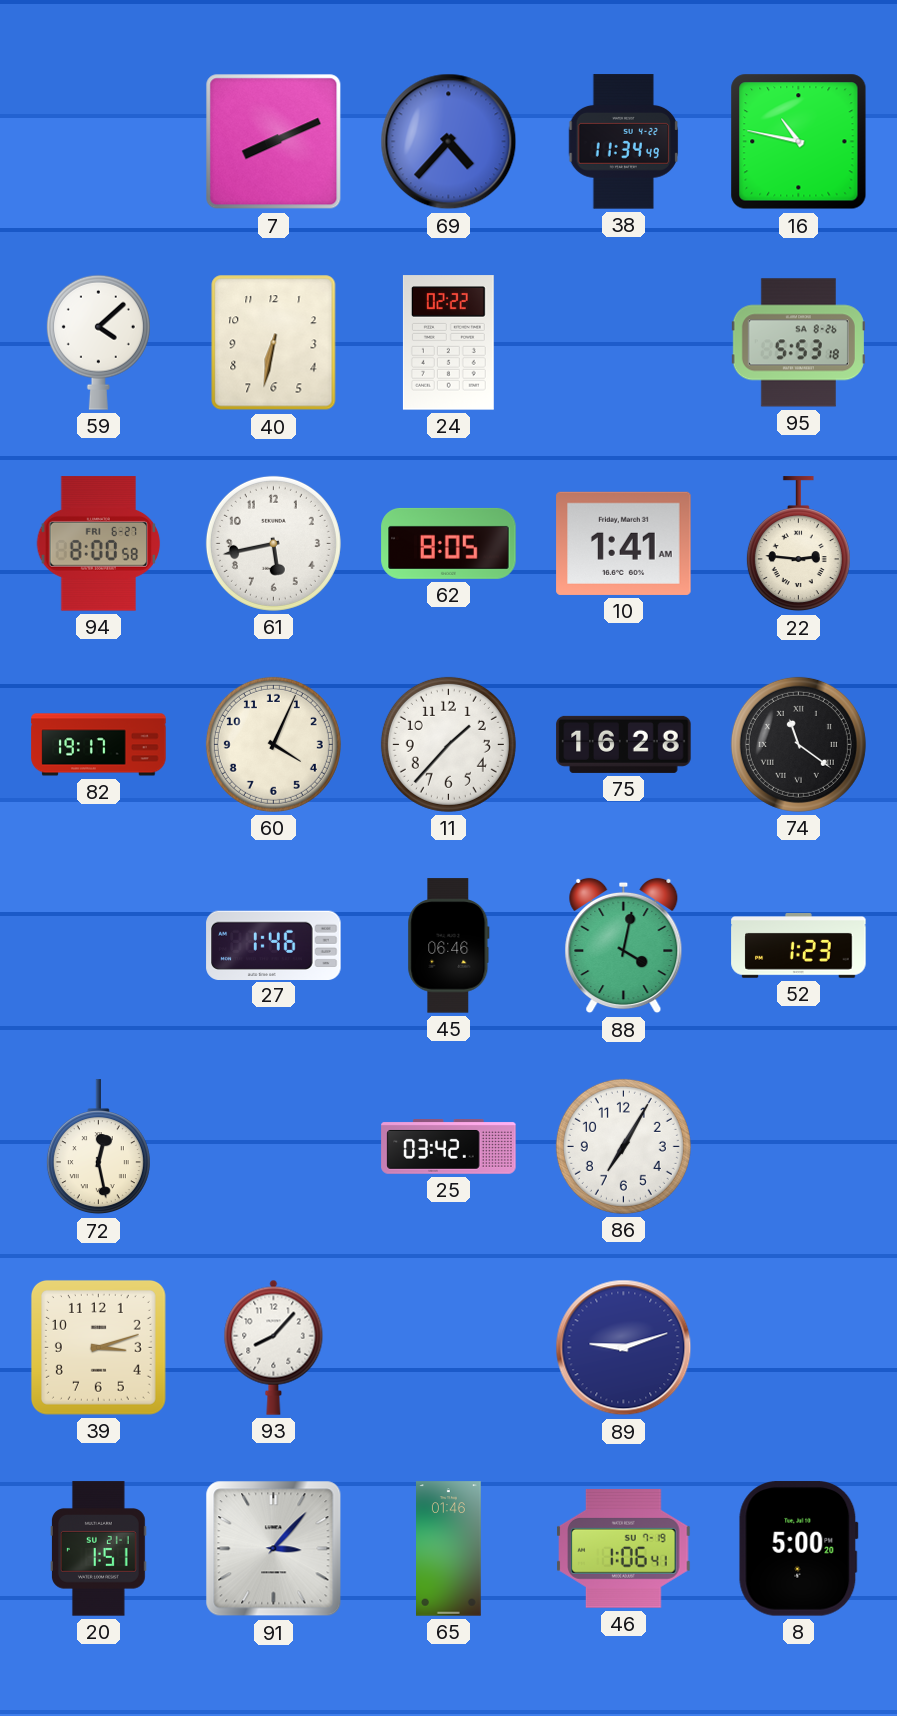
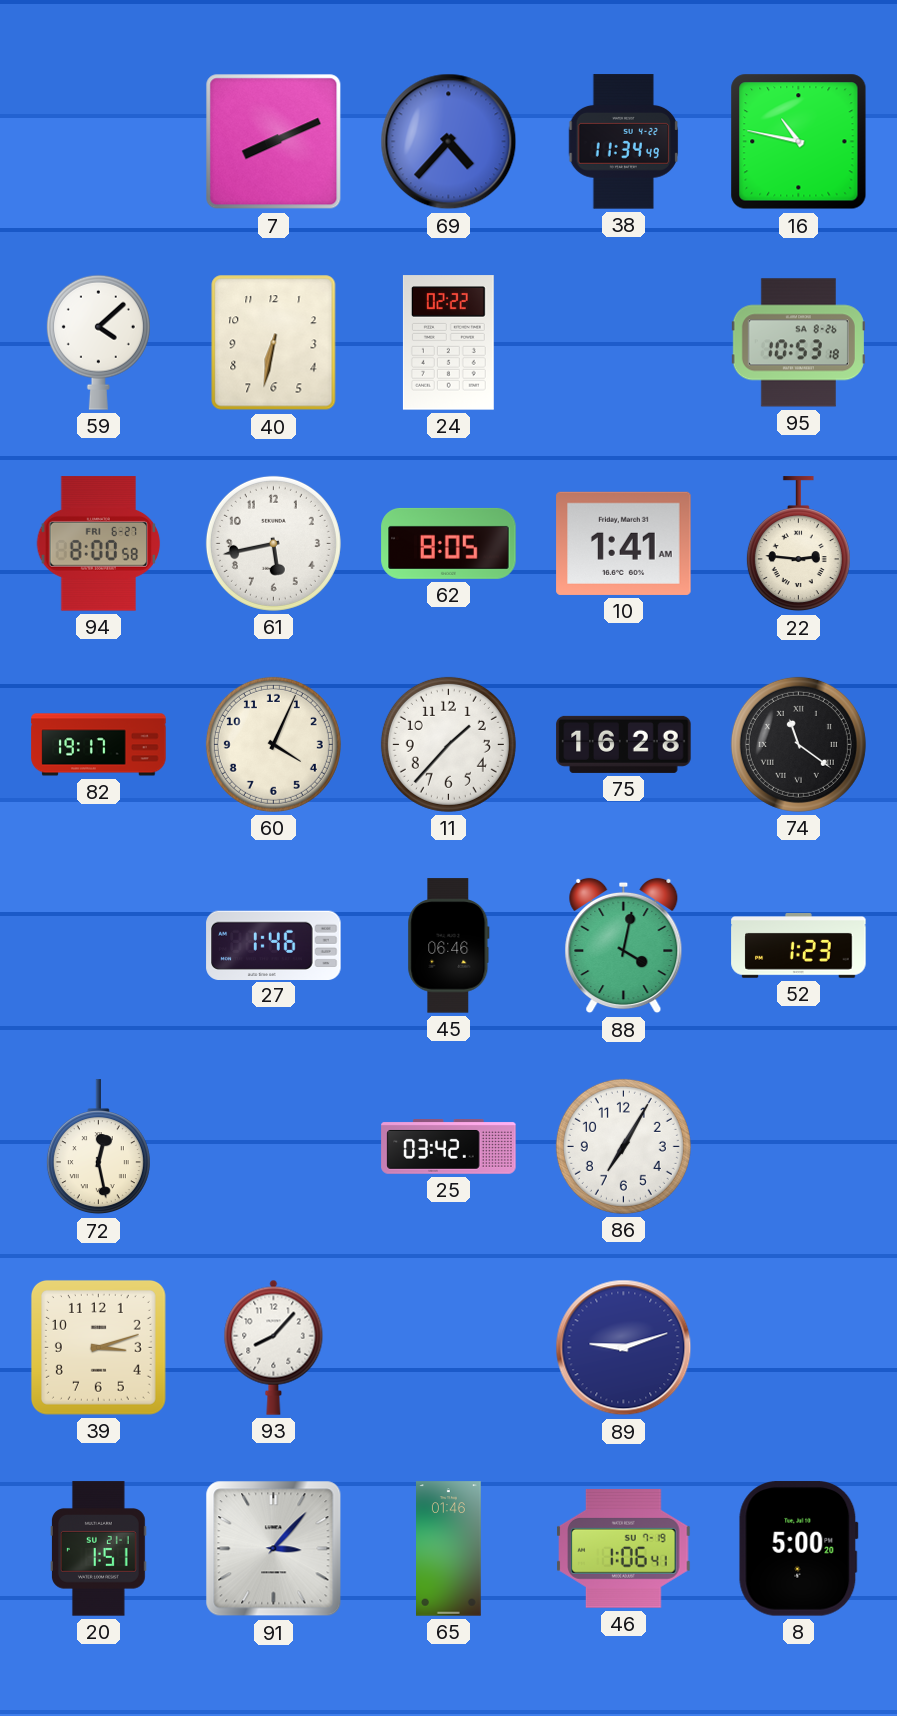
95: 5:53 -> 10:53 (798, 343)
